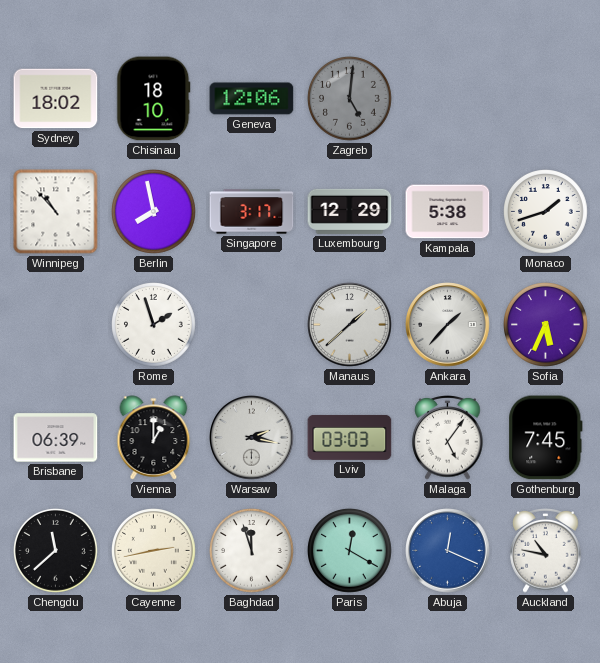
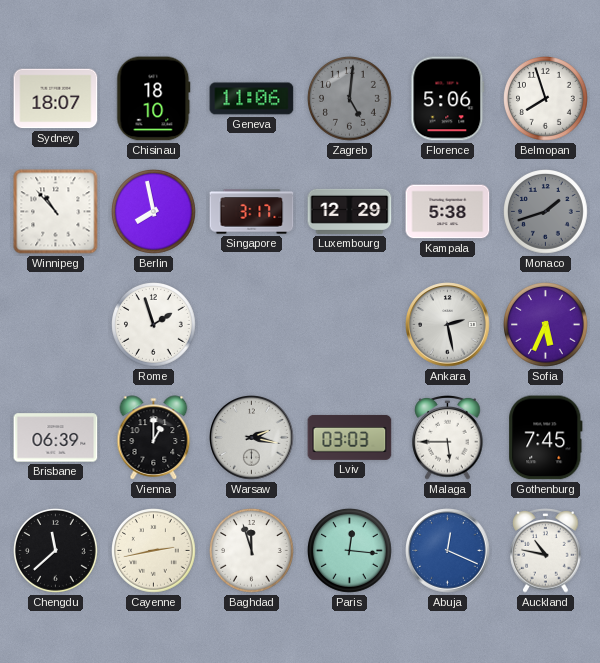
Sydney: 18:02 -> 18:07 (56, 99)
Geneva: 12:06 -> 11:06 (252, 99)
Florence: none -> 5:06 (448, 99)
Belmopan: none -> 7:57 (546, 99)
Monaco dial: white -> grey (546, 212)
Manaus: 1:38 -> none (350, 325)
Ankara: 1:37 -> 2:28 (448, 325)
Malaga: 5:06 -> 5:45 (448, 438)
Paris: 12:20 -> 12:16 (350, 551)
